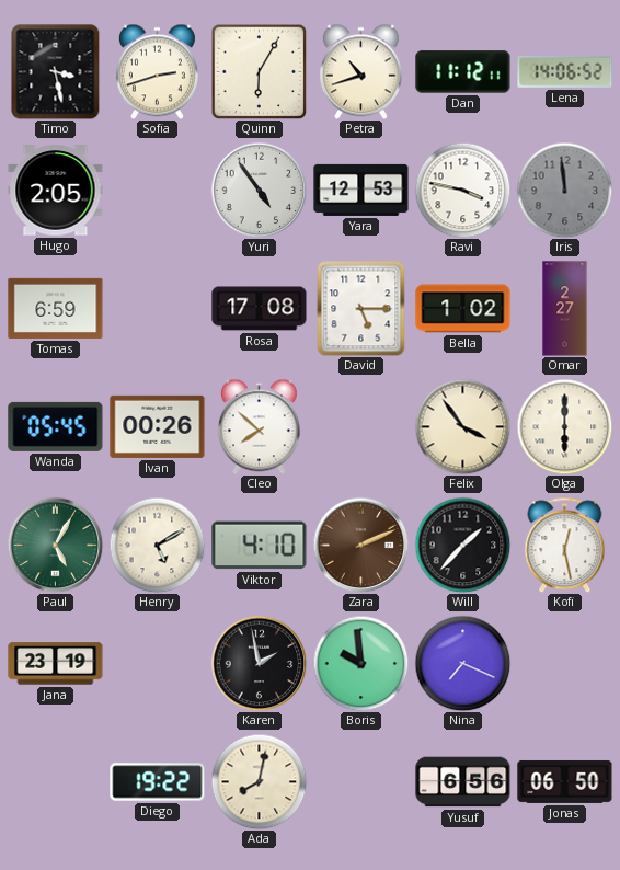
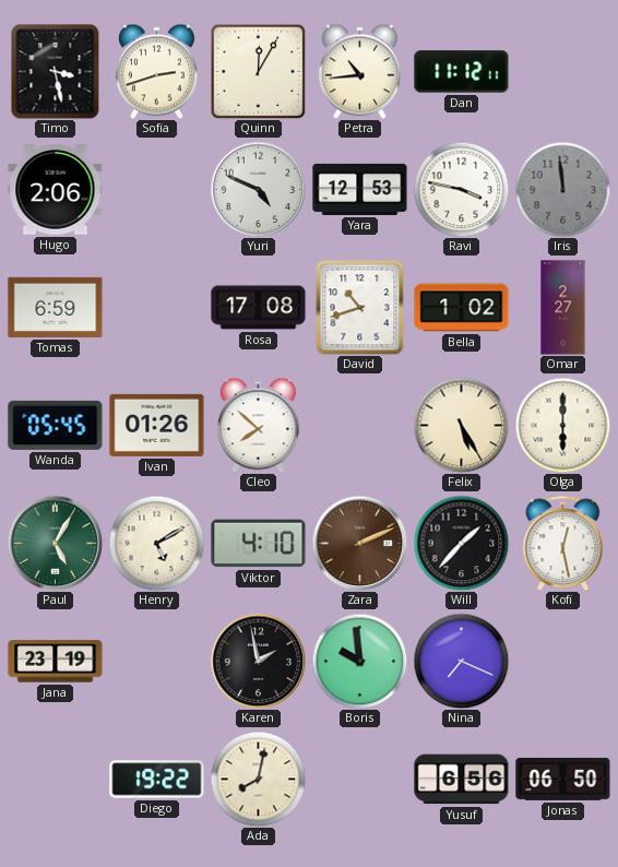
Quinn: 6:05 -> 12:05 (258, 71)
Petra: 10:42 -> 10:44 (359, 71)
Lena: 14:06 -> none (565, 71)
Hugo: 2:05 -> 2:06 (56, 190)
Yuri: 4:54 -> 4:49 (258, 189)
David: 5:15 -> 10:42 (360, 307)
Ivan: 00:26 -> 01:26 (157, 425)
Felix: 3:54 -> 5:25 (461, 425)
